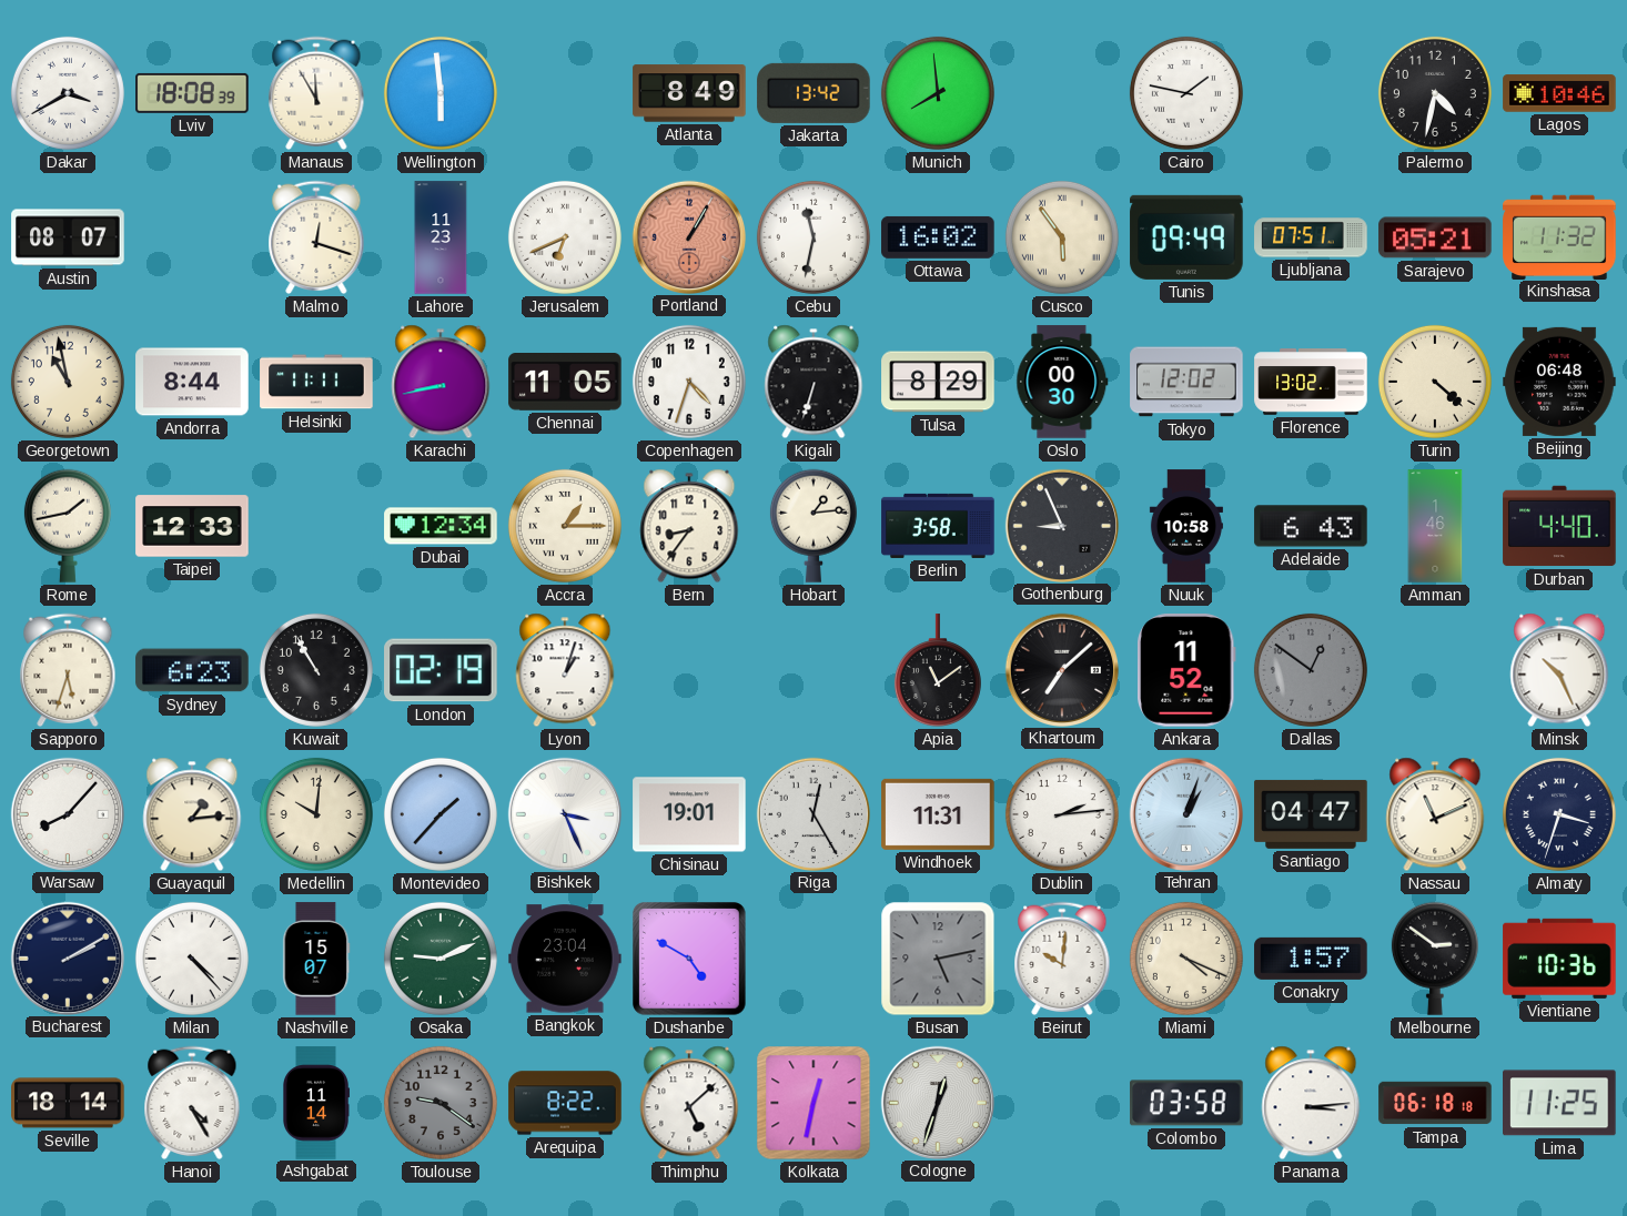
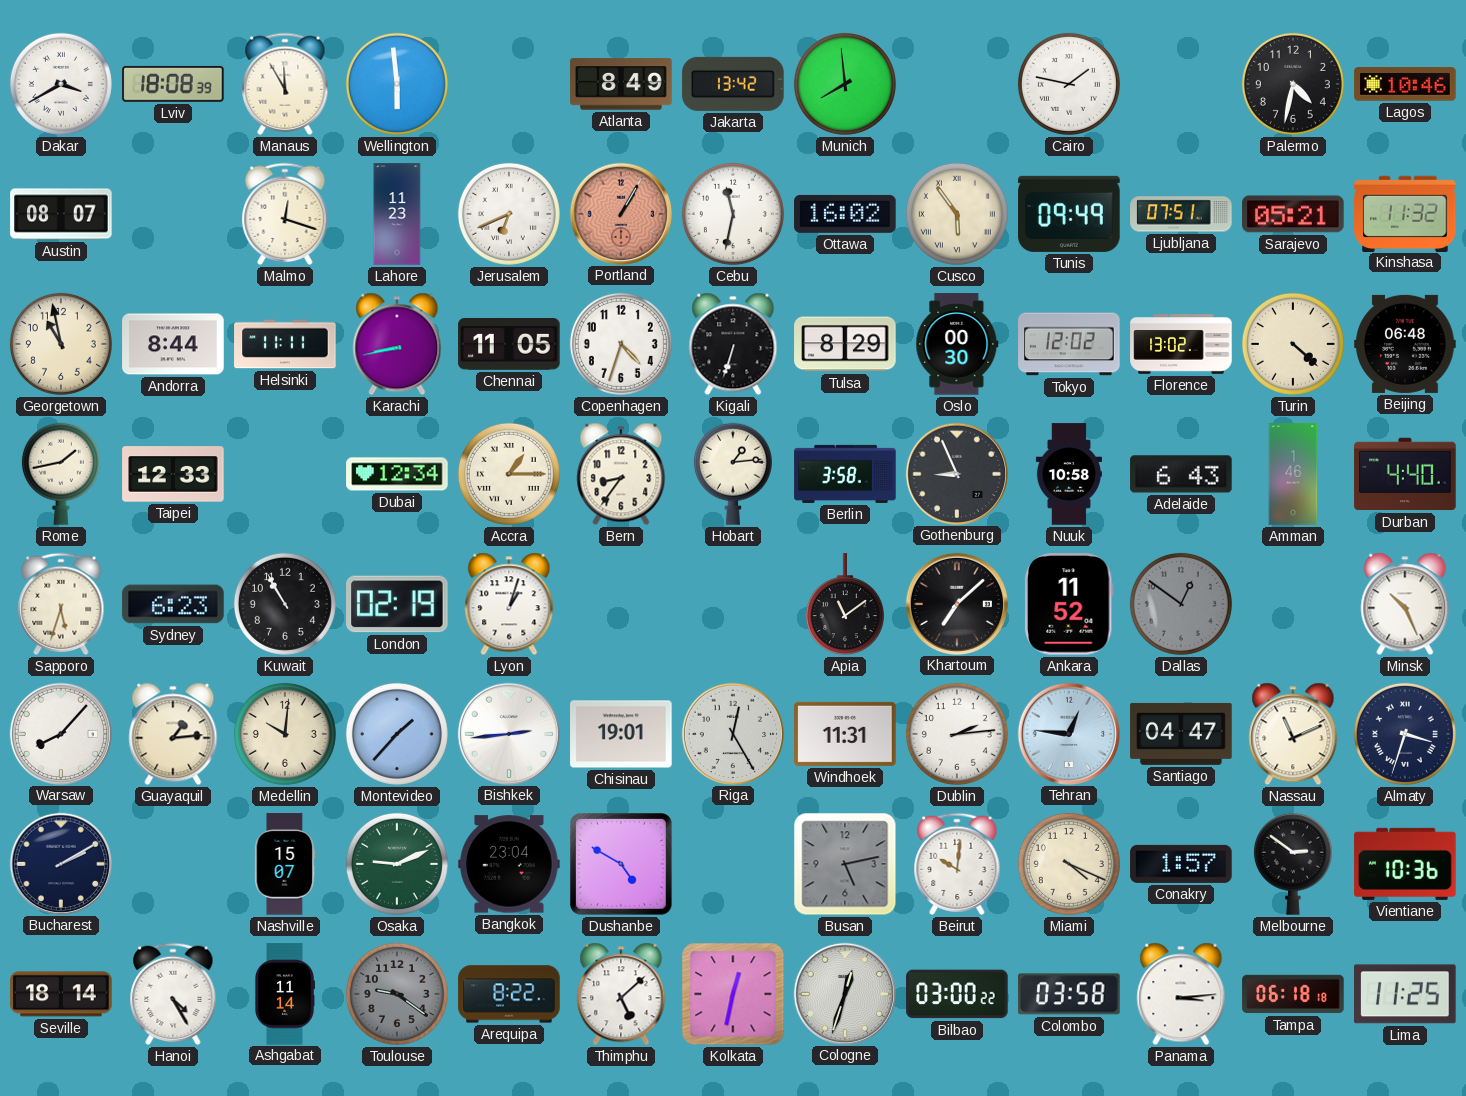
Bishkek: 3:26 -> 2:44 (508, 733)
Tehran: 1:03 -> 12:46 (1068, 733)
Milan: 4:23 -> none (192, 959)
Bilbao: none -> 03:00 (957, 994)
